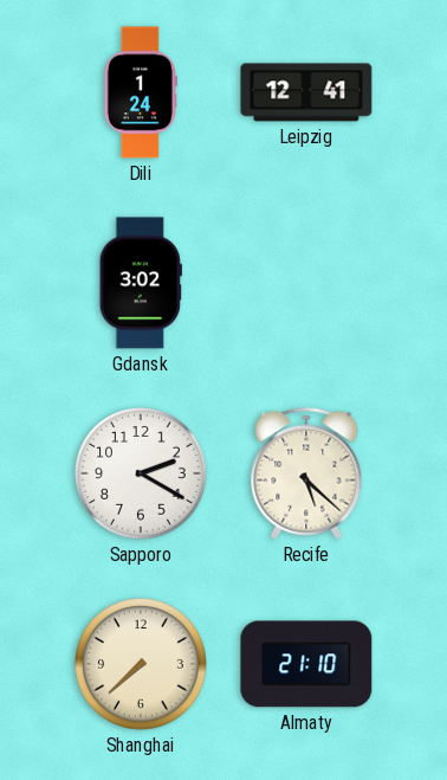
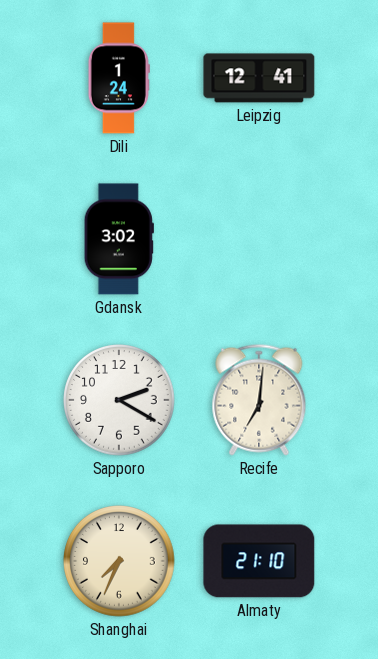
Recife: 5:22 -> 7:01 (259, 400)
Shanghai: 7:38 -> 7:34 (119, 561)
